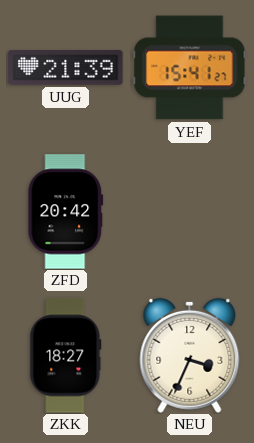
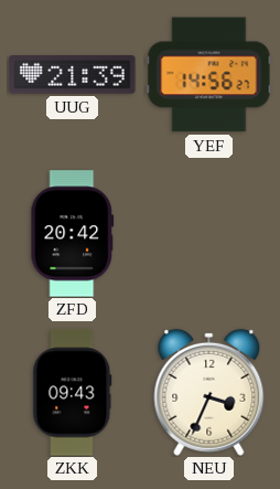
YEF: 15:41 -> 14:56 (209, 75)
ZKK: 18:27 -> 09:43 (73, 393)
